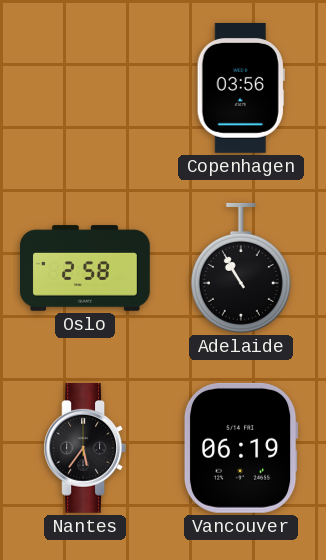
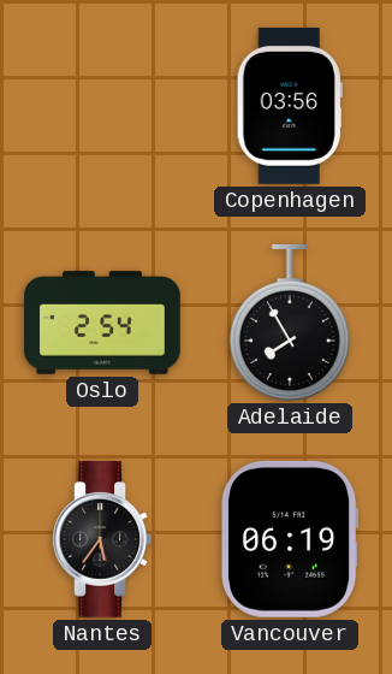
Oslo: 2:58 -> 2:54 (103, 323)
Adelaide: 10:55 -> 7:55 (290, 323)
